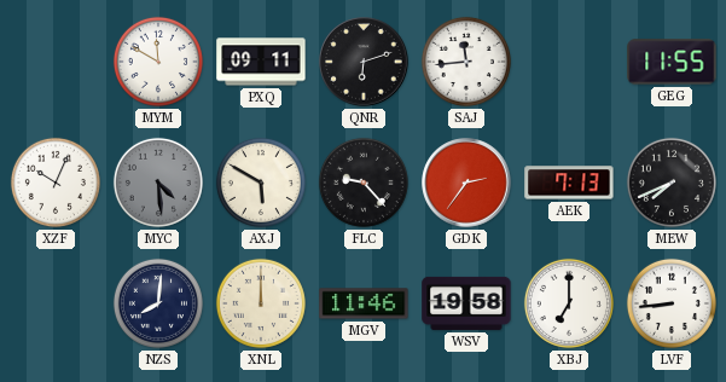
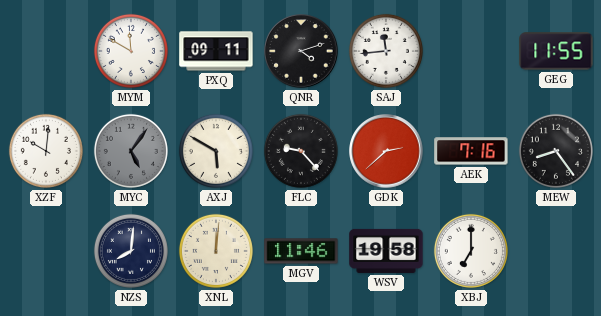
QNR: 6:12 -> 4:12 (301, 51)
XZF: 10:04 -> 10:01 (46, 151)
MYC: 4:29 -> 5:06 (131, 151)
GDK: 2:36 -> 2:38 (386, 151)
AEK: 7:13 -> 7:16 (471, 151)
MEW: 7:41 -> 8:24 (556, 151)
XNL: 12:00 -> 12:01 (216, 251)
LVF: 8:44 -> none (672, 303)
